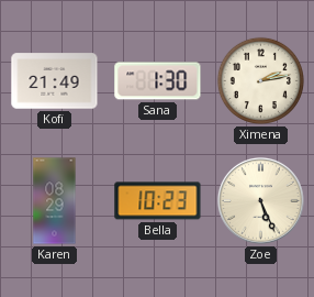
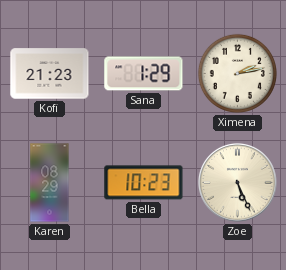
Kofi: 21:49 -> 21:23 (50, 74)
Sana: 1:30 -> 1:29 (144, 74)
